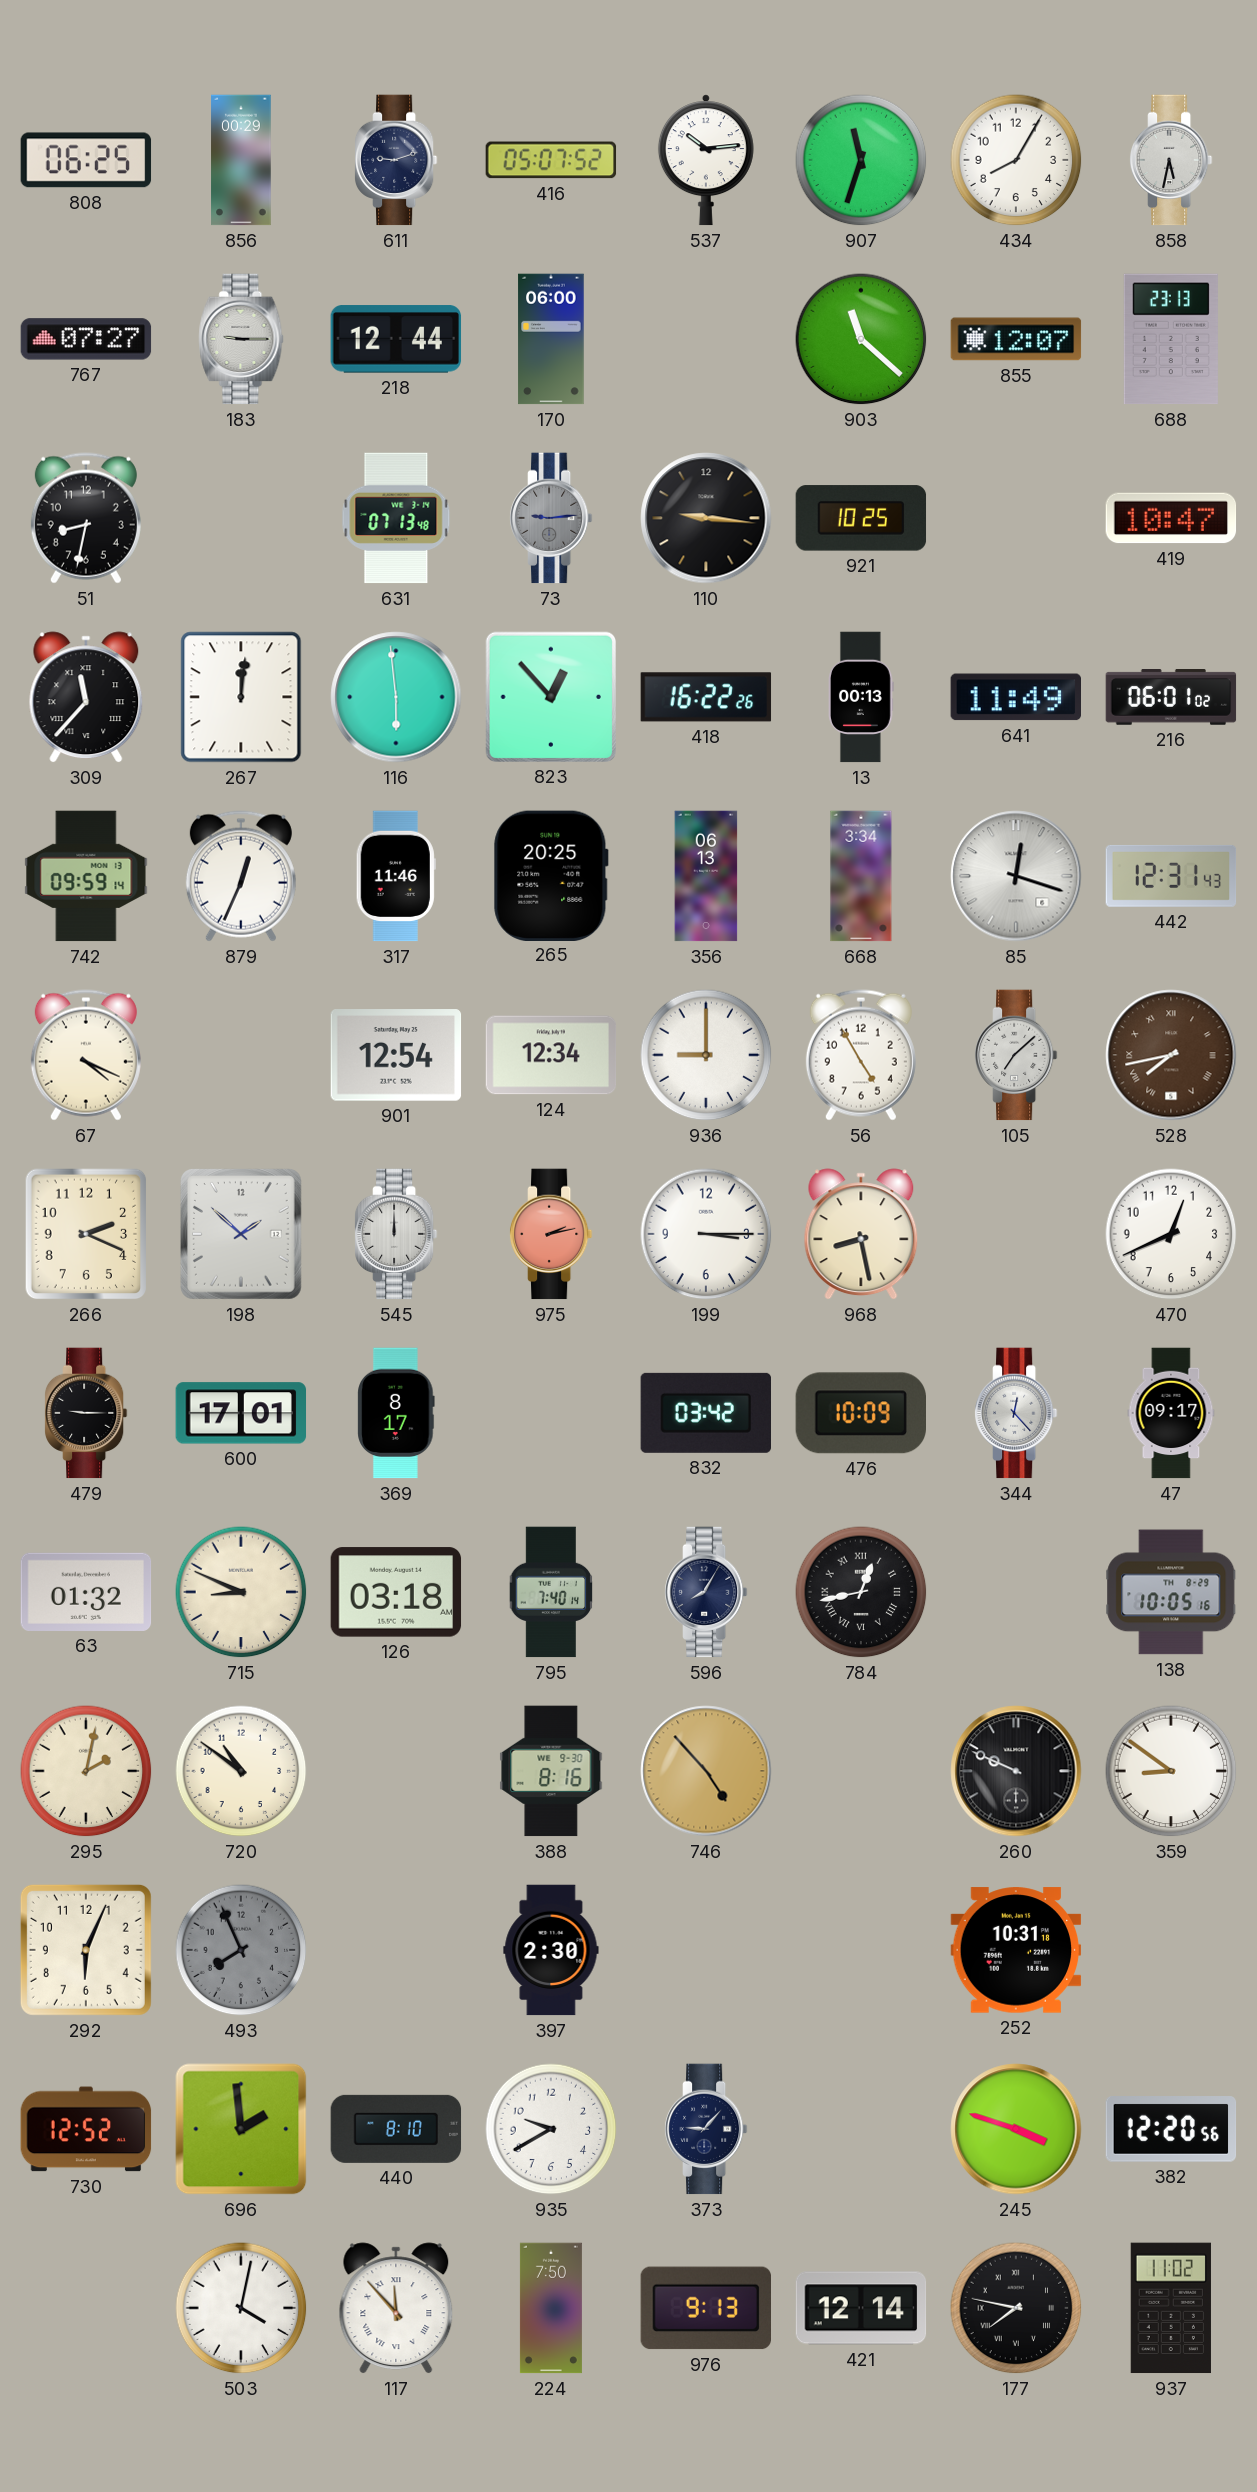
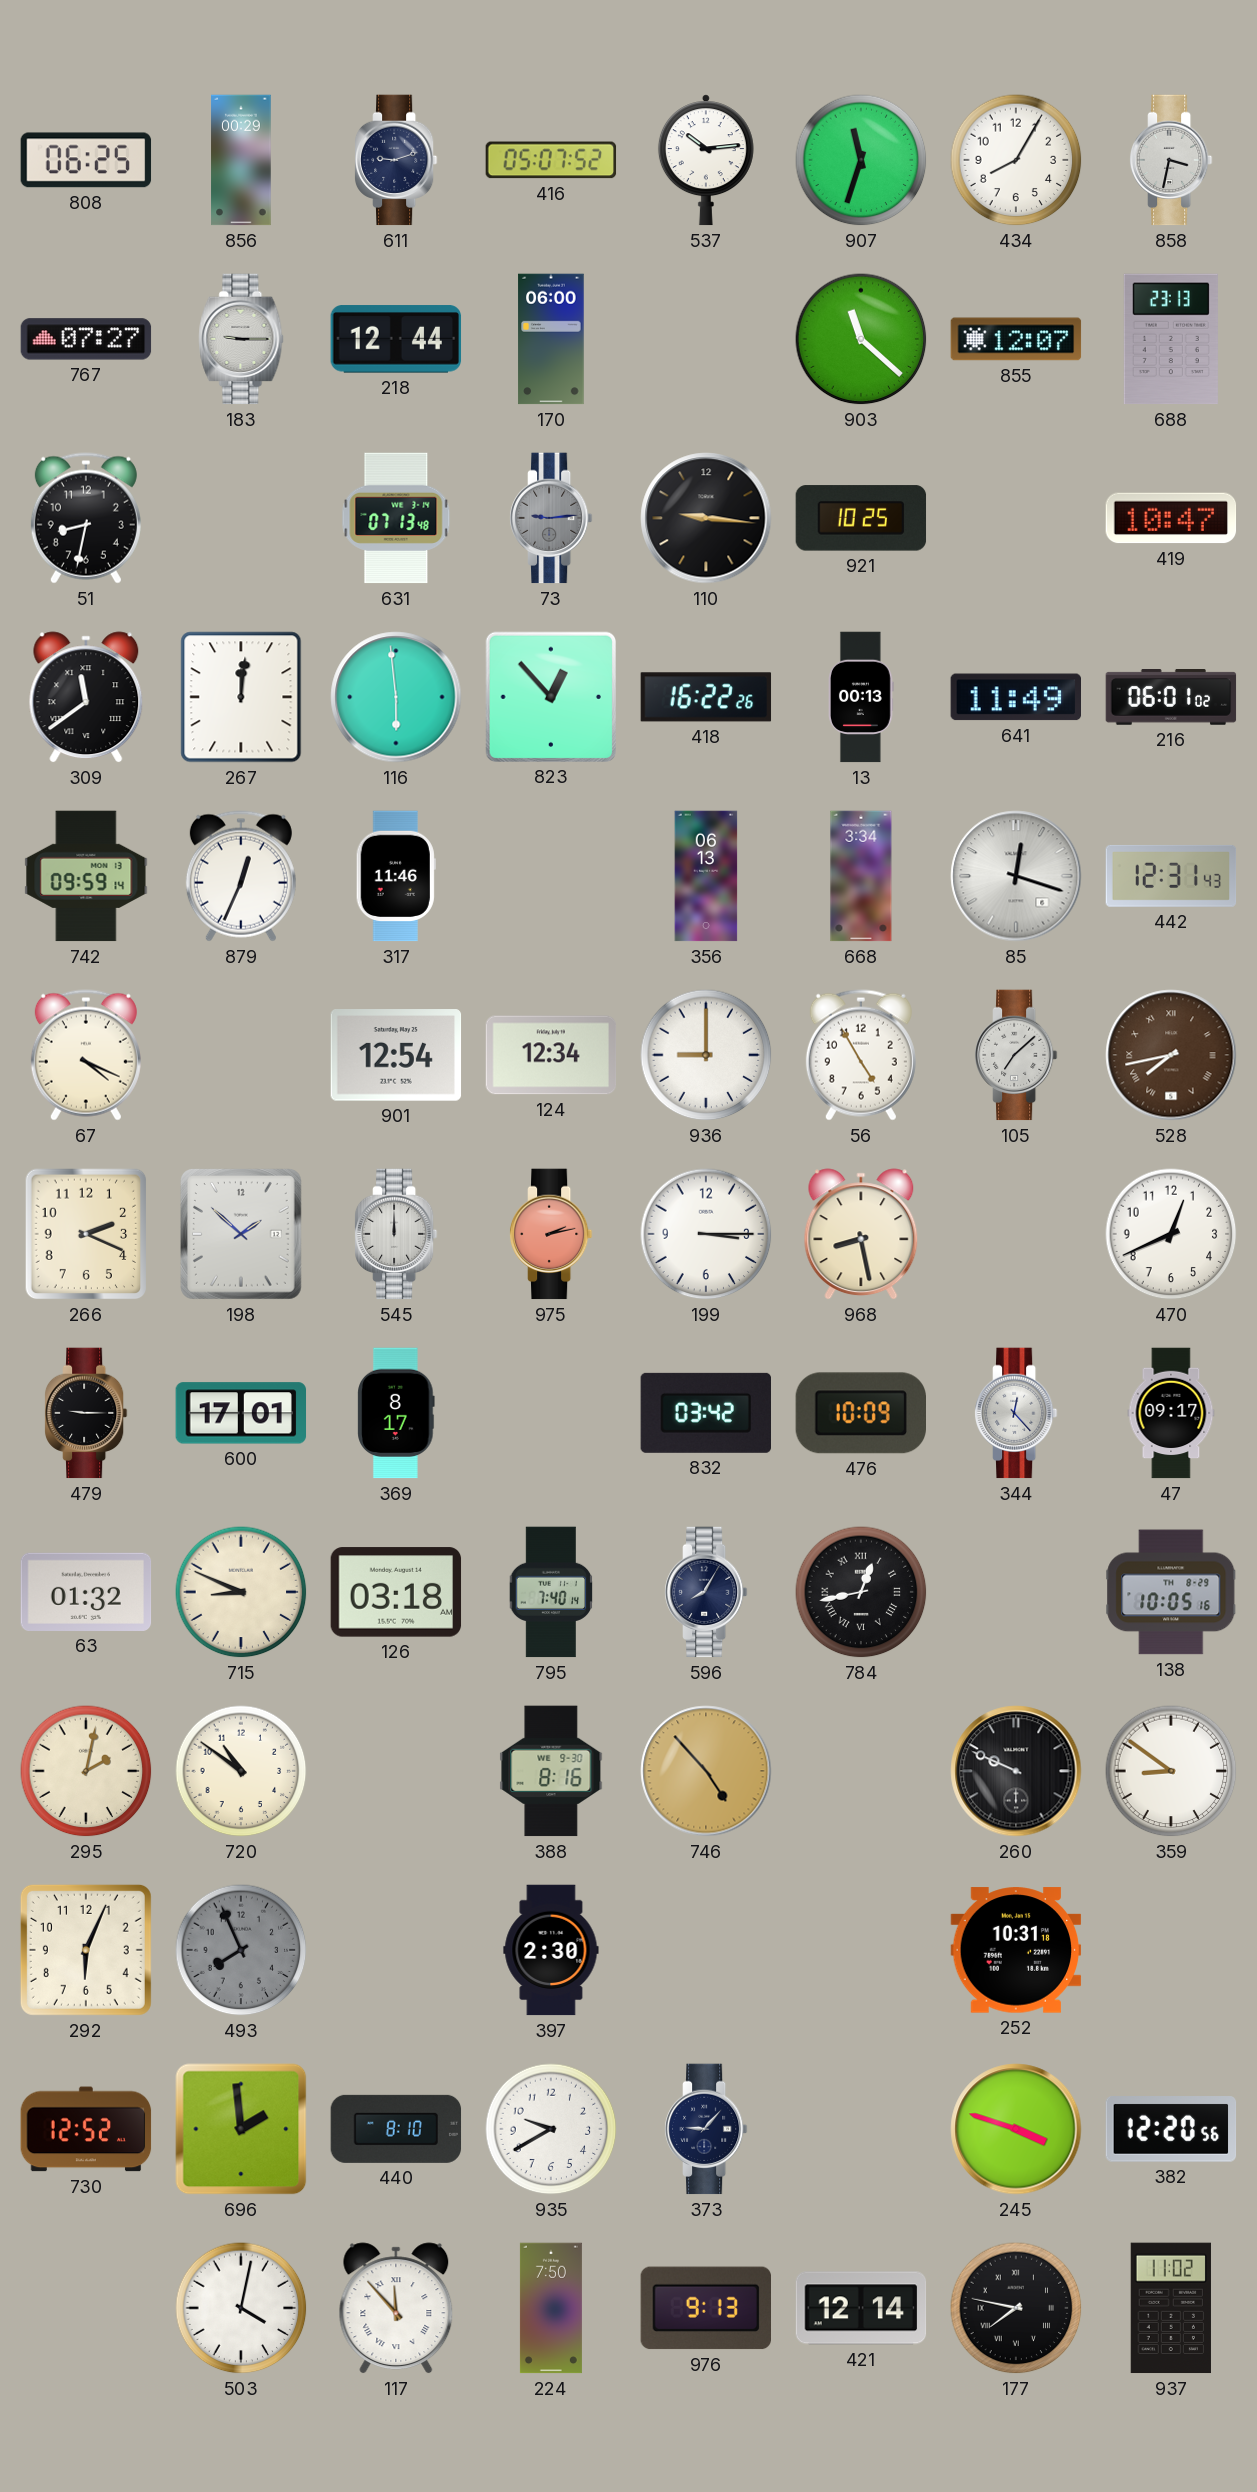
858: 5:32 -> 3:32 (1171, 160)
309: 11:37 -> 11:39 (86, 697)
265: 20:25 -> none (551, 875)
